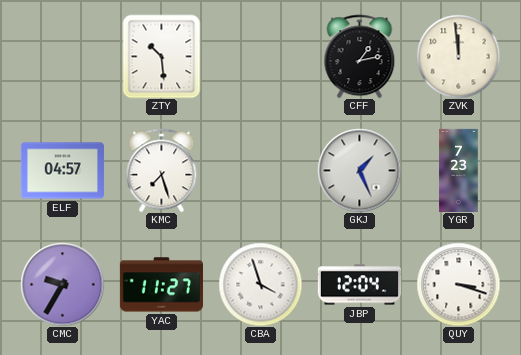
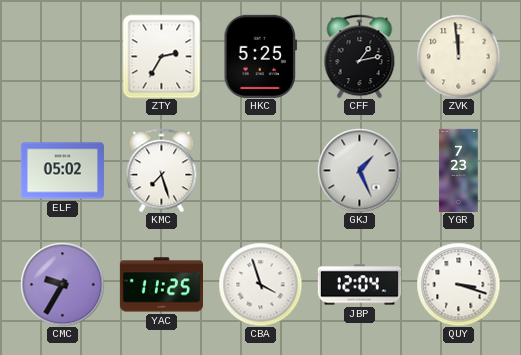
ZTY: 10:29 -> 2:35 (162, 56)
HKC: none -> 5:25 (261, 56)
ELF: 04:57 -> 05:02 (62, 171)
YAC: 11:27 -> 11:25 (161, 285)
